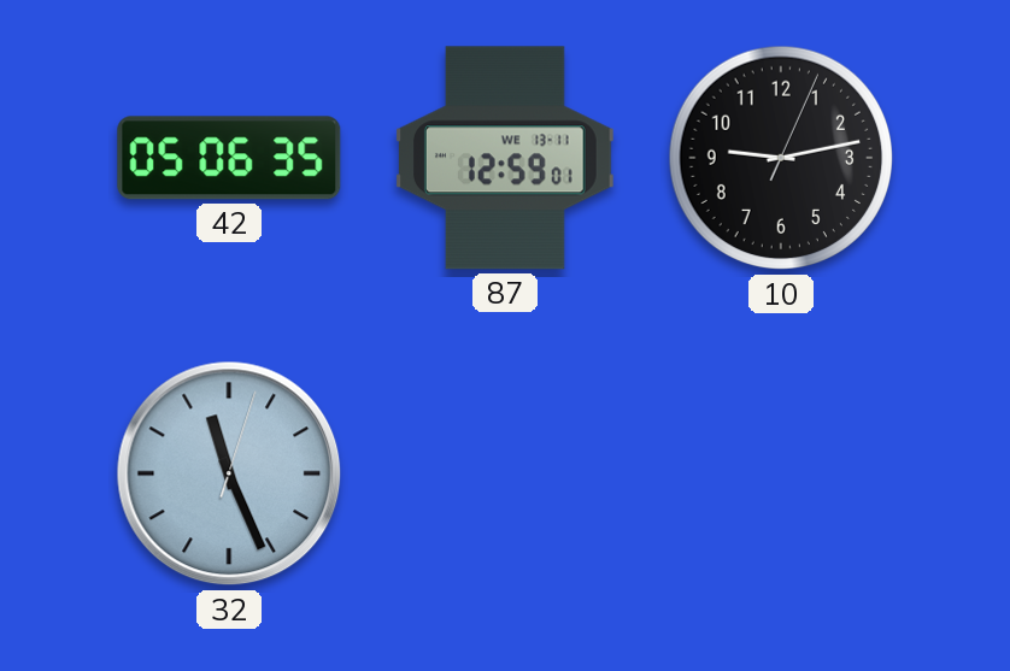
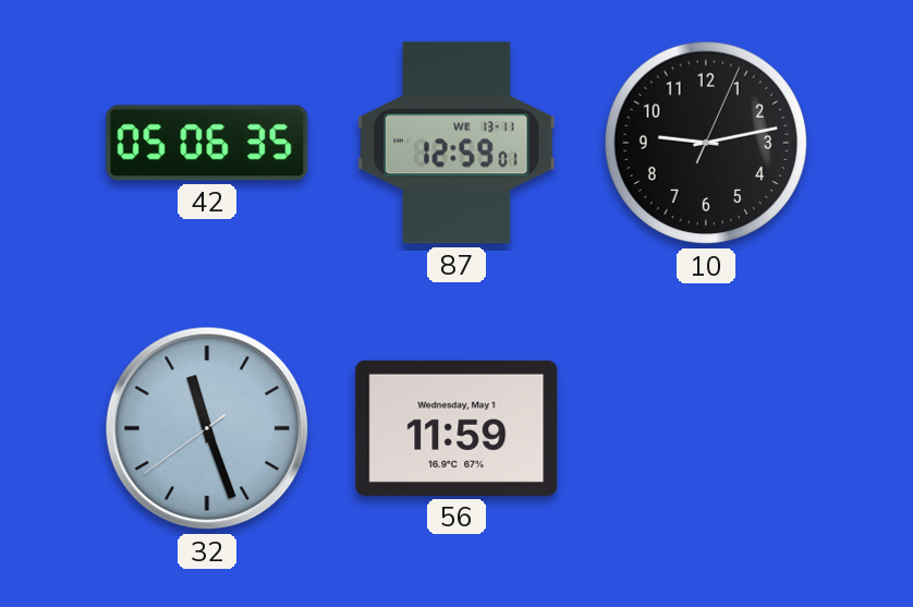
32: 11:26:03 -> 11:26:39 (207, 428)
56: none -> 11:59 (456, 428)
